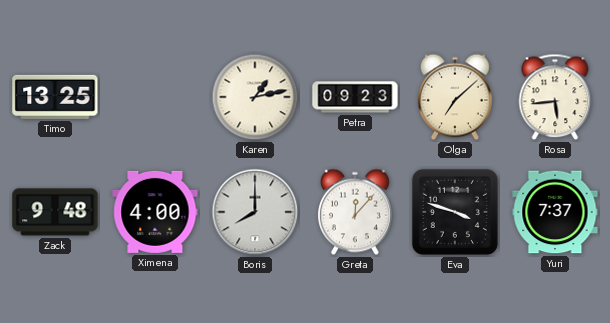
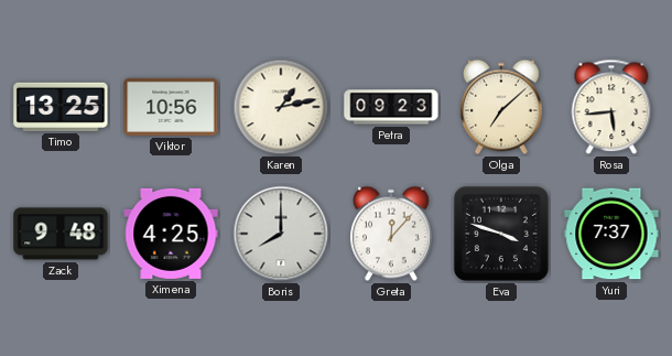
Viktor: none -> 10:56 (171, 107)
Ximena: 4:00 -> 4:25 (171, 234)
